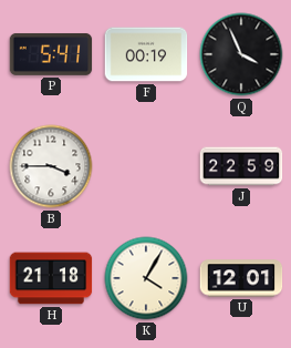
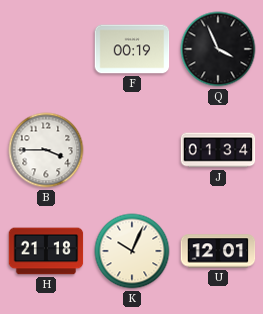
P: 5:41 -> none (51, 54)
J: 22:59 -> 01:34 (218, 150)
K: 4:05 -> 10:04 (132, 251)
